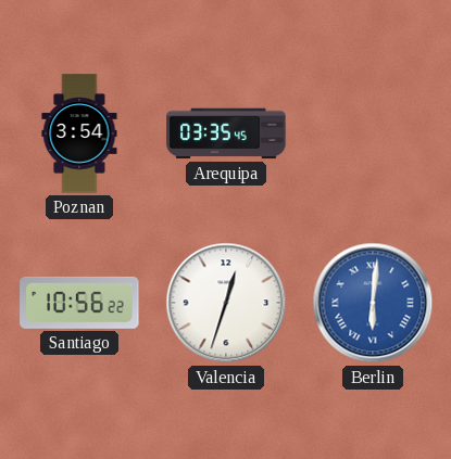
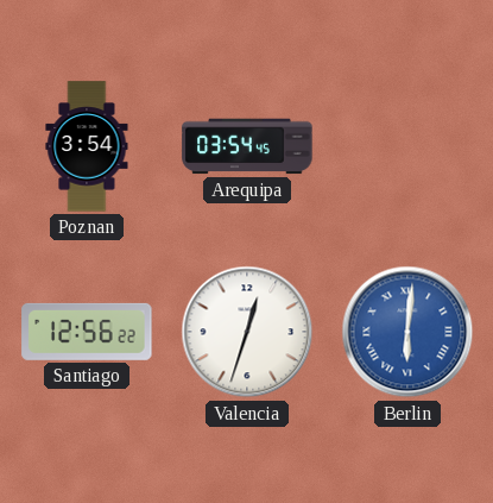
Arequipa: 03:35 -> 03:54 (247, 146)
Santiago: 10:56 -> 12:56 (87, 332)
